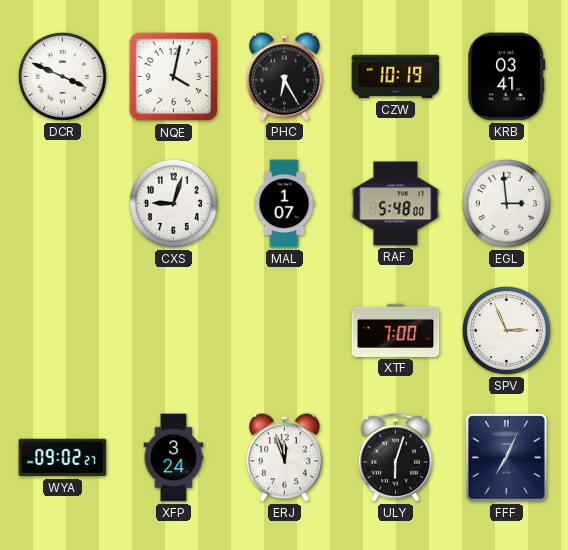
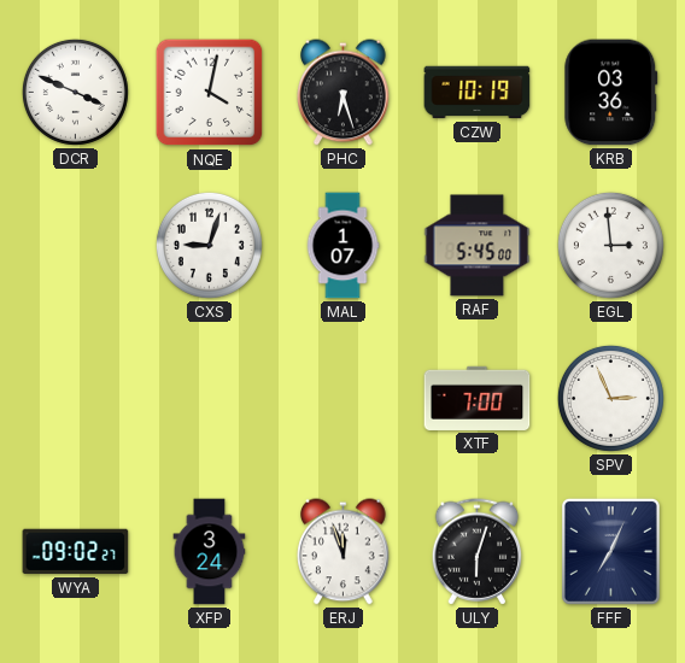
PHC: 6:25 -> 6:27 (344, 93)
KRB: 03:41 -> 03:36 (611, 93)
RAF: 5:48 -> 5:45 (478, 246)
